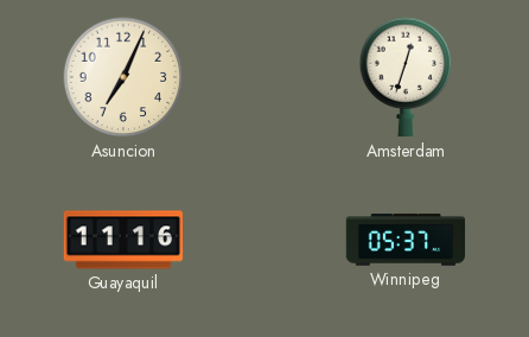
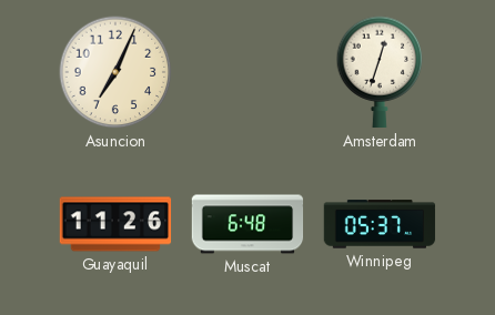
Guayaquil: 11:16 -> 11:26 (115, 224)
Muscat: none -> 6:48 (247, 224)
